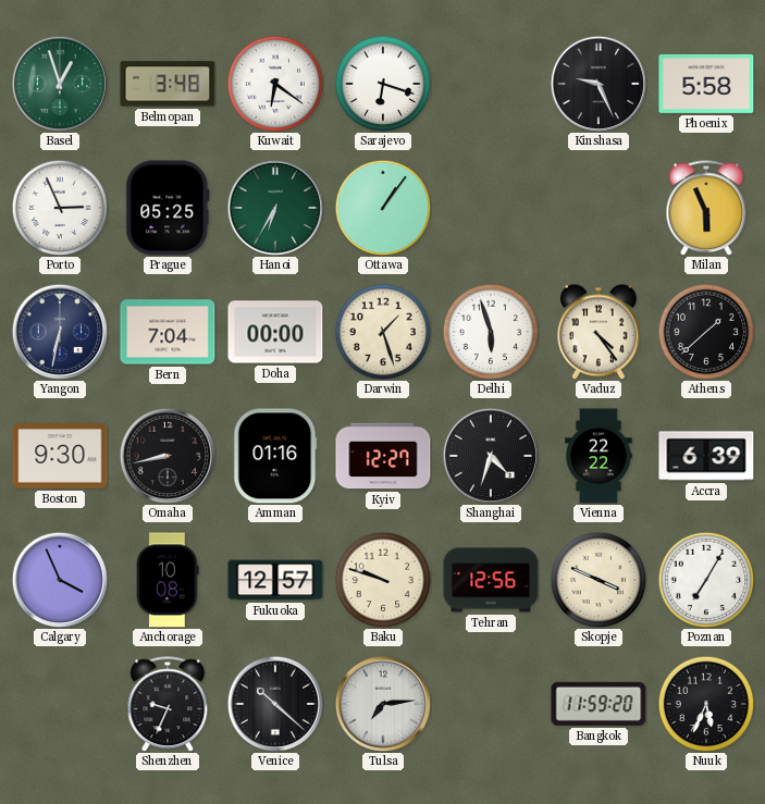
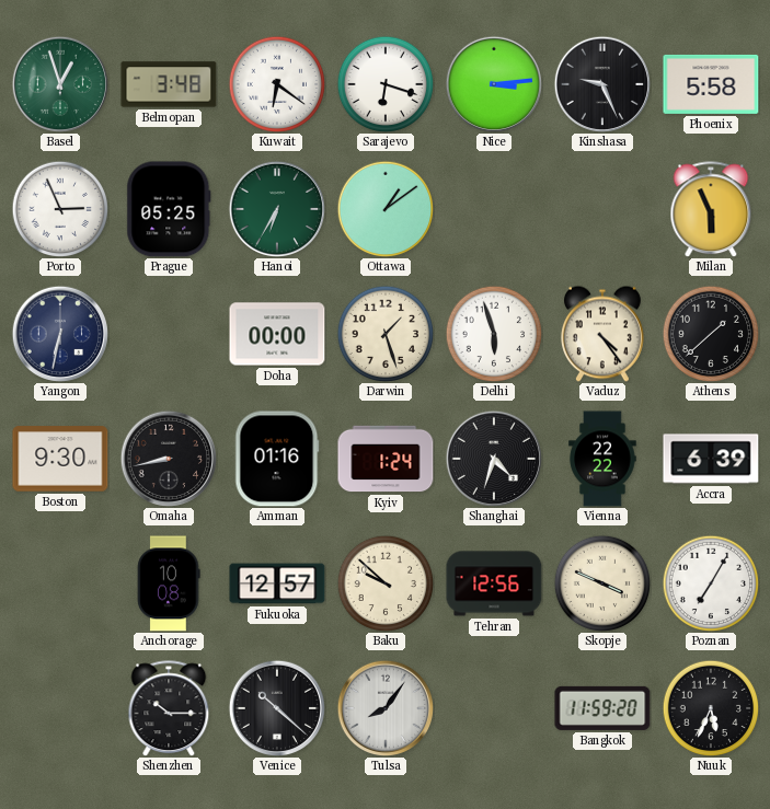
Nice: none -> 3:14 (493, 83)
Ottawa: 1:06 -> 1:09 (386, 209)
Bern: 7:04 -> none (168, 332)
Kyiv: 12:27 -> 1:24 (386, 459)
Calgary: 3:56 -> none (59, 579)
Baku: 9:48 -> 9:52 (386, 583)
Shenzhen: 9:34 -> 10:15 (169, 708)
Tulsa: 7:14 -> 8:06 (384, 707)
